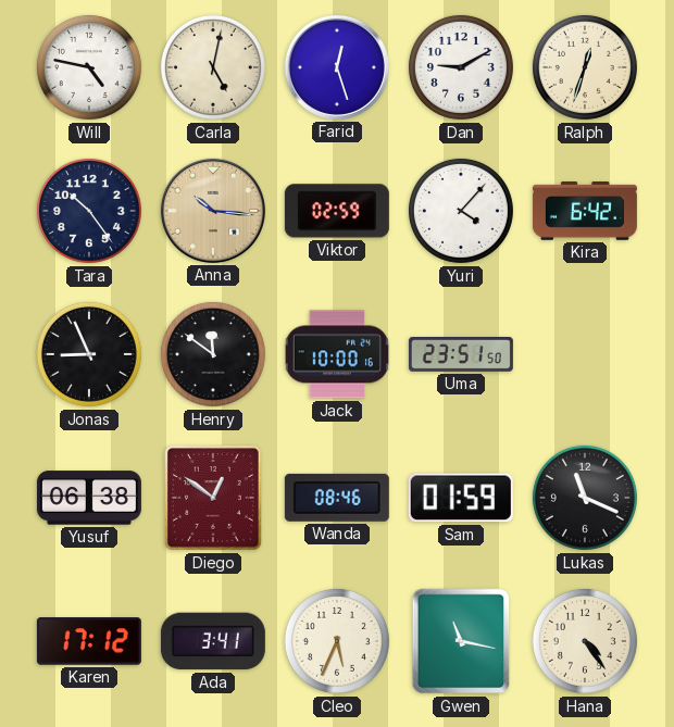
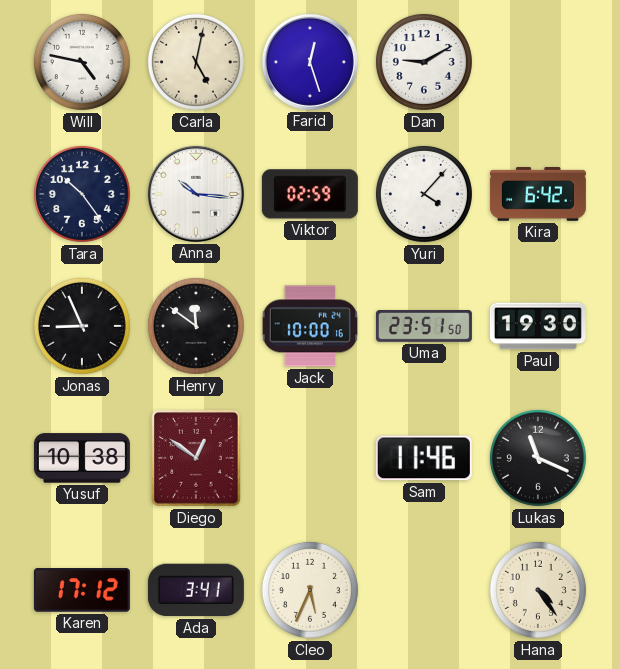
Ralph: 12:33 -> none (585, 67)
Anna dial: champagne -> white (196, 194)
Paul: none -> 19:30 (538, 326)
Yusuf: 06:38 -> 10:38 (82, 458)
Wanda: 08:46 -> none (337, 498)
Sam: 01:59 -> 11:46 (424, 458)
Gwen: 11:17 -> none (461, 641)
